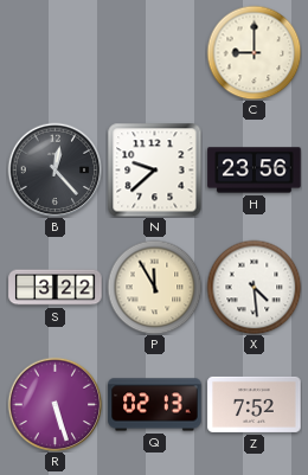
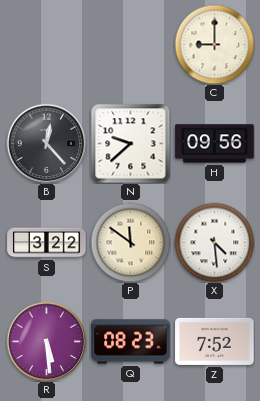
H: 23:56 -> 09:56 (215, 144)
P: 11:55 -> 11:51 (130, 242)
R: 5:27 -> 5:29 (46, 341)
Q: 02:13 -> 08:23 (131, 342)
